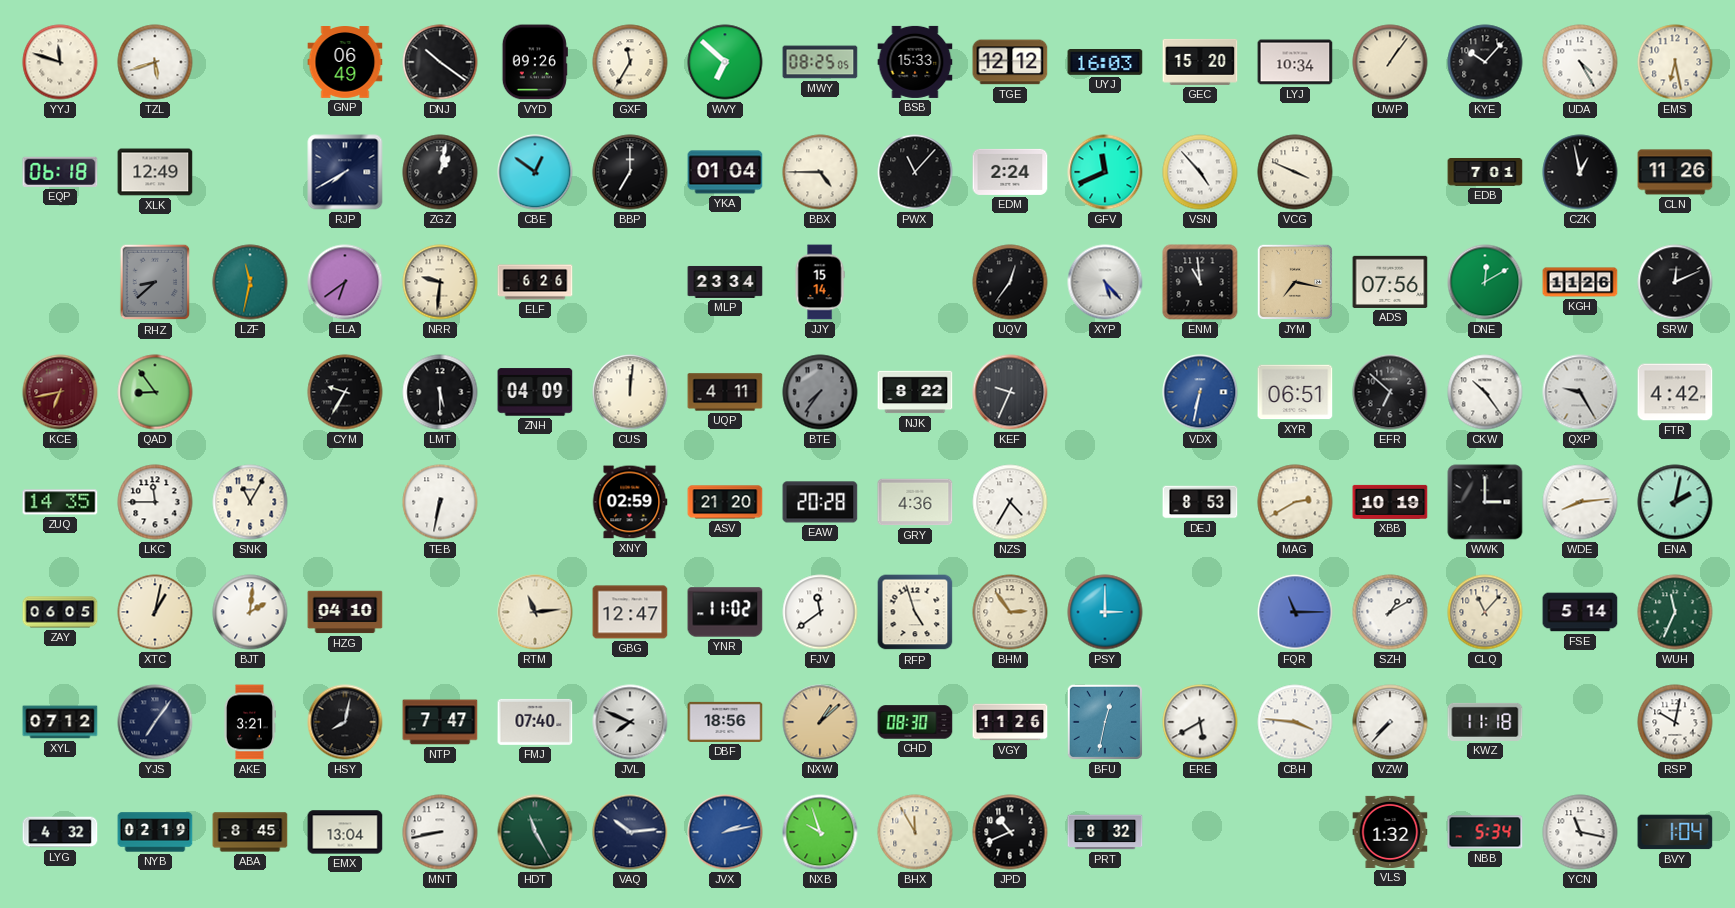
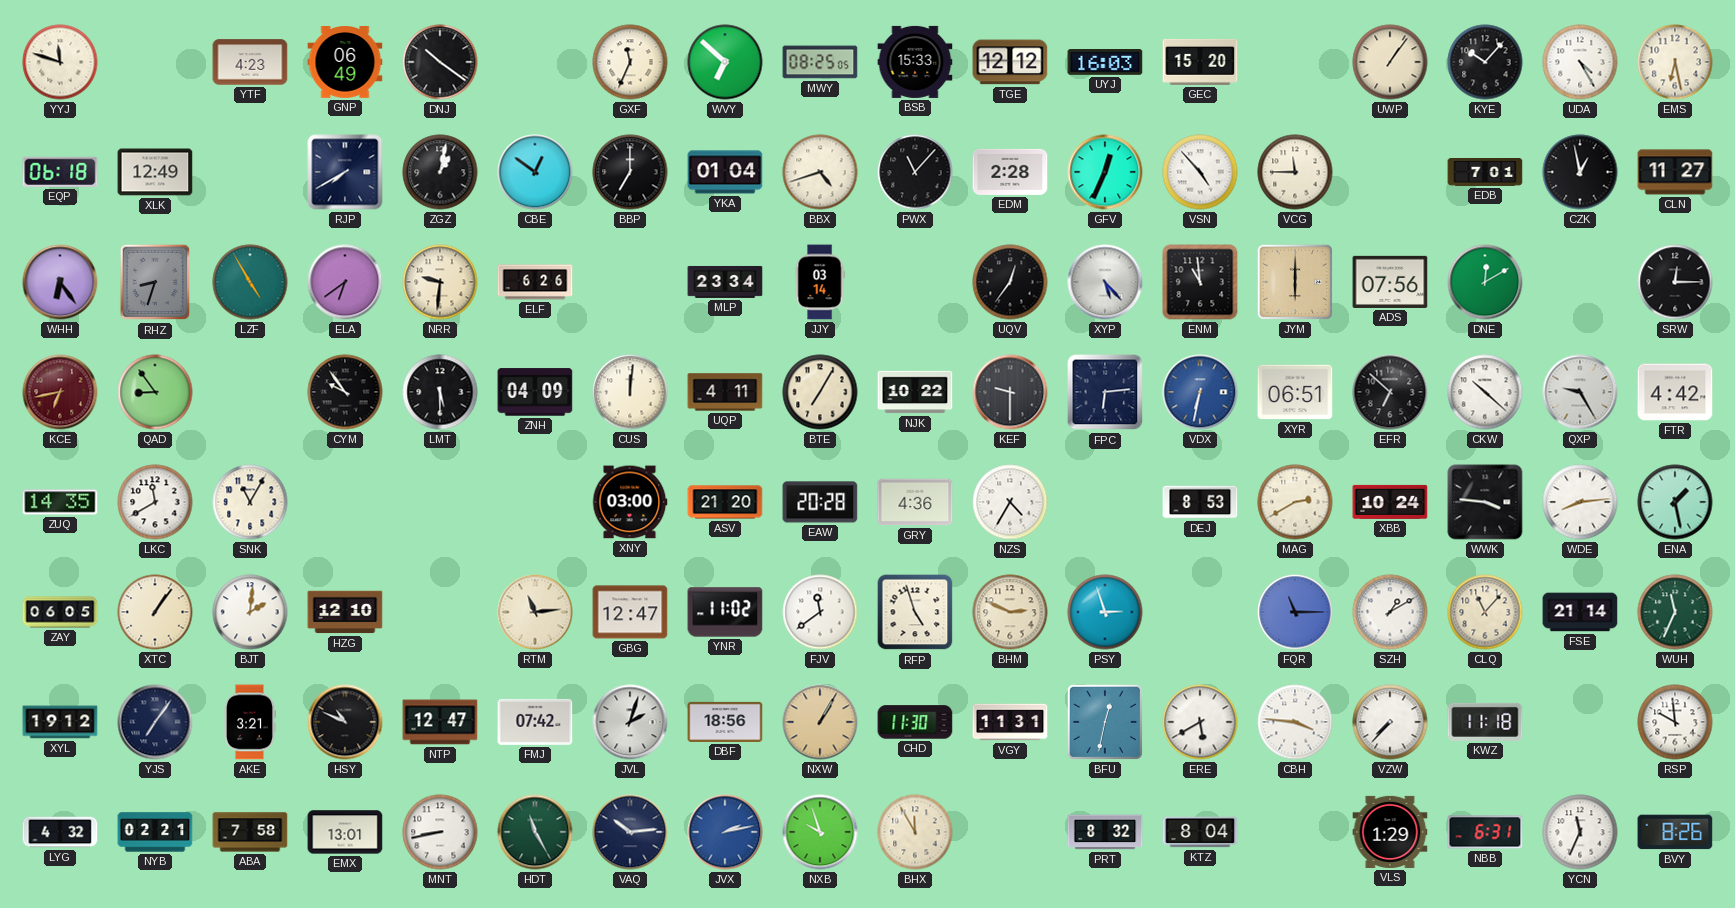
TZL: 5:42 -> none (155, 62)
YTF: none -> 4:23 (250, 62)
VYD: 09:26 -> none (535, 62)
GXF: 11:35 -> 11:34 (630, 62)
LYJ: 10:34 -> none (1295, 62)
BBX: 4:45 -> 4:42 (820, 172)
EDM: 2:24 -> 2:28 (1010, 172)
GFV: 11:41 -> 12:34 (1105, 172)
VCG: 3:49 -> 11:45 (1295, 172)
CLN: 11:26 -> 11:27 (1675, 172)
WHH: none -> 6:24 (60, 282)
RHZ: 8:38 -> 8:33 (155, 282)
LZF: 11:32 -> 4:55 (250, 282)
JJY: 15:14 -> 03:14 (820, 282)
JYM: 7:17 -> 6:00 (1295, 282)
KGH: 11:26 -> none (1580, 282)
SRW: 12:11 -> 12:15 (1675, 282)
CYM: 9:35 -> 9:54 (345, 392)
BTE: 7:36 -> 7:05 (820, 392)
BTE dial: grey -> cream (820, 392)
NJK: 8:22 -> 10:22 (915, 392)
KEF: 9:34 -> 9:30 (1010, 392)
FPC: none -> 6:14 (1105, 392)
CKW: 10:24 -> 10:22 (1485, 392)
LKC: 11:45 -> 11:40 (155, 502)
TEB: 6:32 -> none (440, 502)
XNY: 02:59 -> 03:00 (630, 502)
XBB: 10:19 -> 10:24 (1390, 502)
WWK: 3:00 -> 3:46 (1485, 502)
ENA: 2:02 -> 1:28 (1675, 502)
XTC: 1:02 -> 1:06 (155, 612)
HZG: 04:10 -> 12:10 (345, 612)
BHM: 2:54 -> 2:49 (1010, 612)
PSY: 3:00 -> 2:57 (1105, 612)
FSE: 5:14 -> 21:14 (1580, 612)
XYL: 07:12 -> 19:12 (60, 722)
HSY: 8:02 -> 10:49 (345, 722)
NTP: 7:47 -> 12:47 (440, 722)
FMJ: 07:40 -> 07:42 (535, 722)
JVL: 7:49 -> 2:03 (630, 722)
NXW: 1:08 -> 1:05 (820, 722)
CHD: 08:30 -> 11:30 (915, 722)
VGY: 11:26 -> 11:31 (1010, 722)
RSP: 10:02 -> 9:59 (1675, 722)
NYB: 02:19 -> 02:21 (155, 832)
ABA: 8:45 -> 7:58 (250, 832)
EMX: 13:04 -> 13:01 (345, 832)
JPD: 10:41 -> none (1010, 832)
KTZ: none -> 8:04 (1200, 832)
VLS: 1:32 -> 1:29 (1390, 832)
NBB: 5:34 -> 6:31 (1485, 832)
YCN: 11:17 -> 11:34 (1580, 832)
BVY: 1:04 -> 8:26 (1675, 832)
